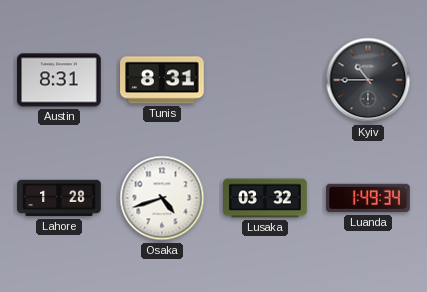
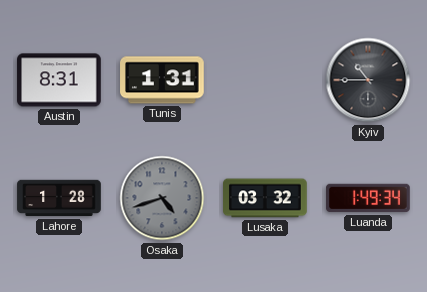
Tunis: 8:31 -> 1:31 (162, 80)
Osaka dial: white -> grey (162, 198)
